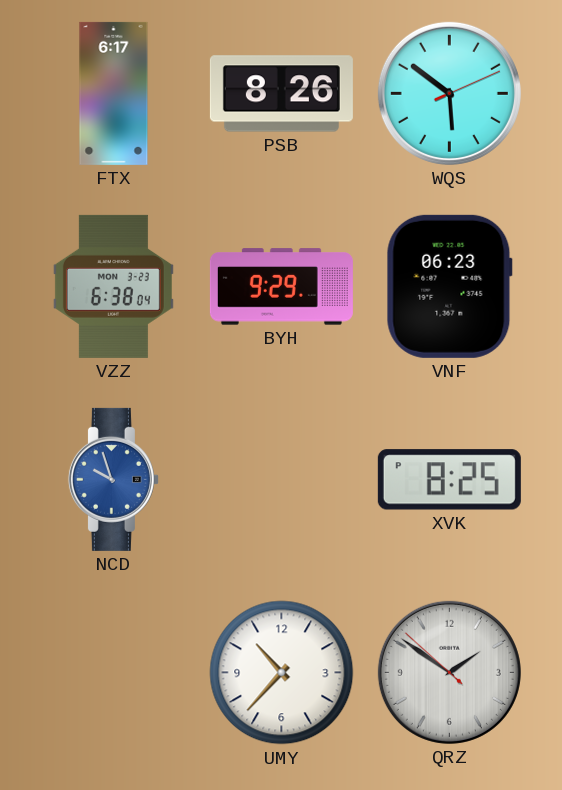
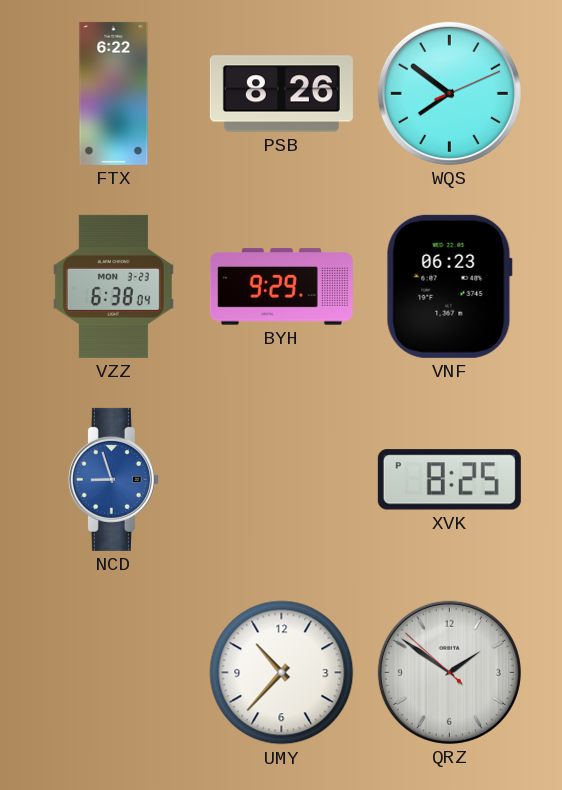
FTX: 6:17 -> 6:22 (114, 93)
WQS: 5:51 -> 7:51 (449, 93)
NCD: 9:57 -> 8:57 (113, 479)
